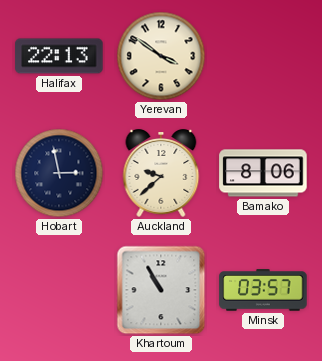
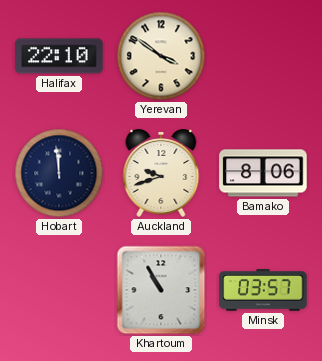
Halifax: 22:13 -> 22:10 (59, 56)
Hobart: 2:58 -> 11:59 (59, 173)
Auckland: 9:38 -> 9:42 (161, 174)
